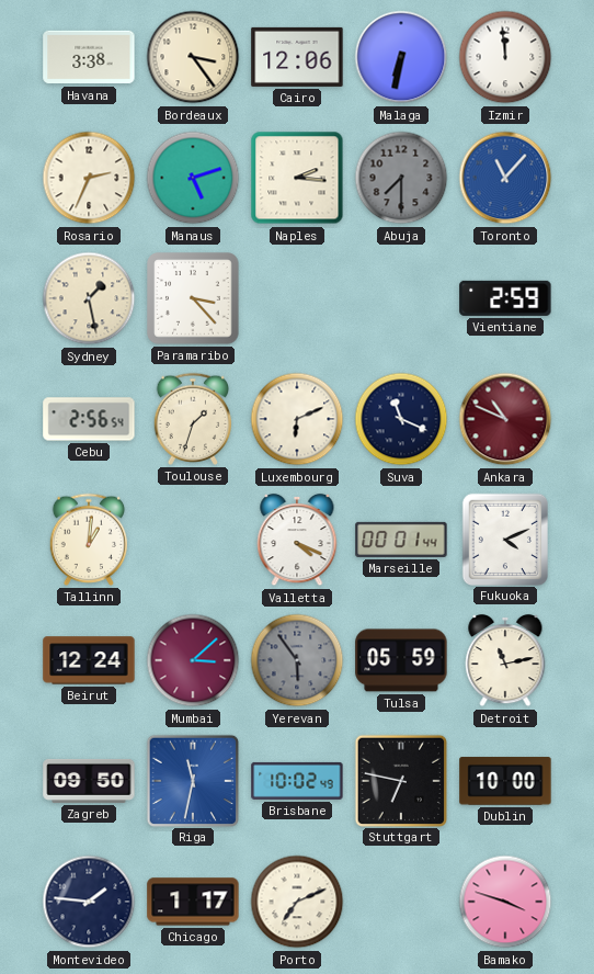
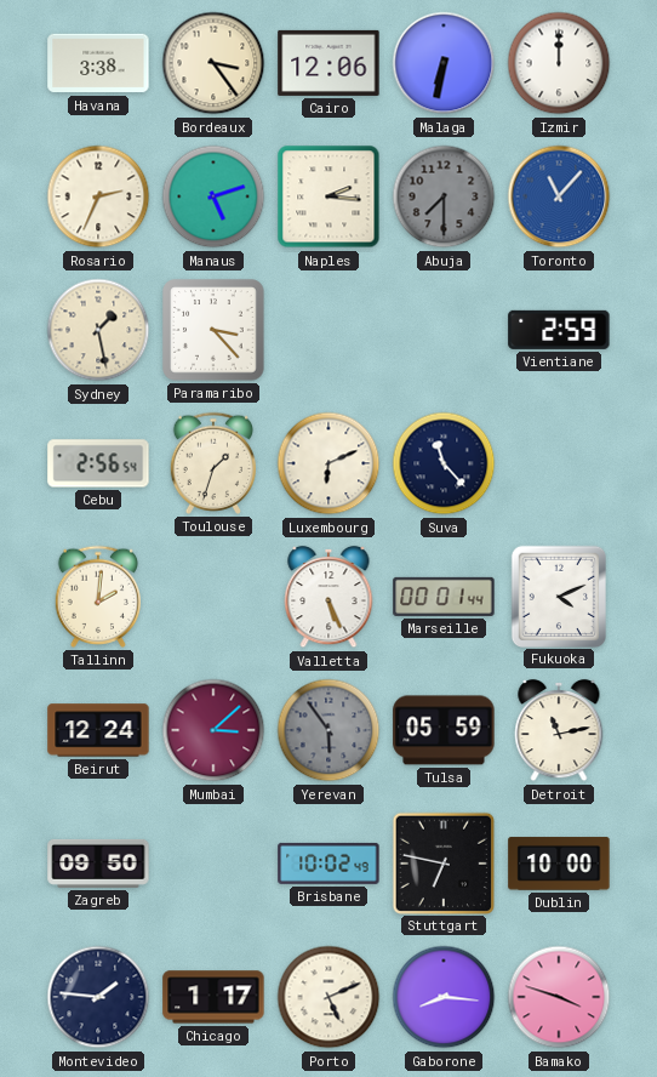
Izmir: 11:59 -> 12:00 (559, 63)
Suva: 11:19 -> 11:23 (444, 463)
Ankara: 10:49 -> none (505, 419)
Tallinn: 1:01 -> 2:01 (97, 597)
Valletta: 4:19 -> 5:26 (328, 597)
Riga: 11:32 -> none (192, 780)
Porto: 7:11 -> 5:11 (328, 997)
Gaborone: none -> 8:16 (444, 997)
